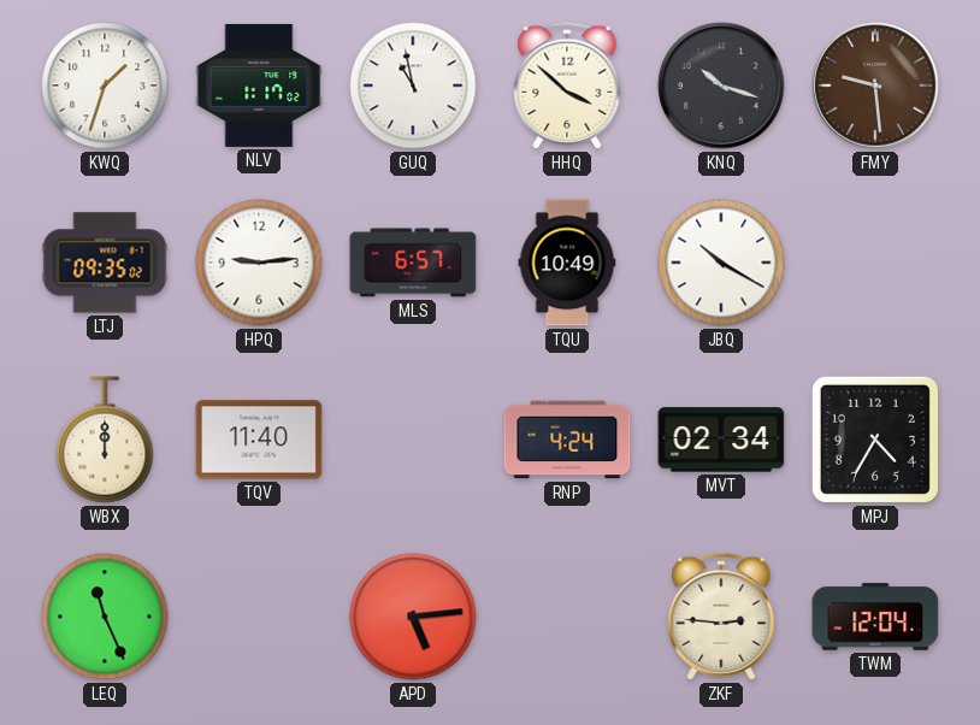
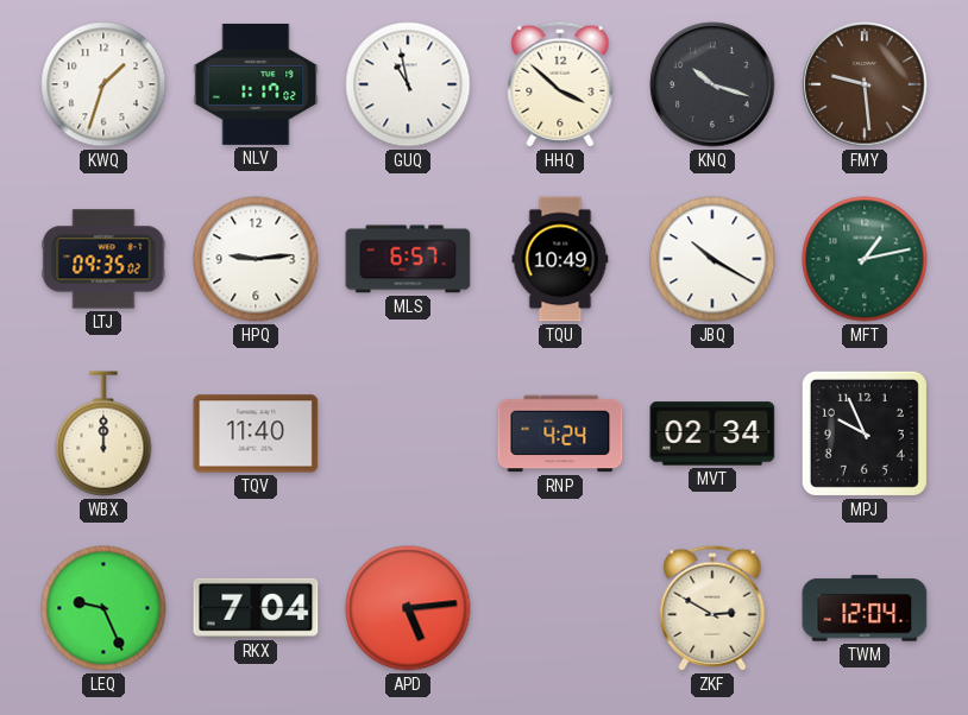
MFT: none -> 1:13 (865, 259)
MPJ: 4:35 -> 9:56 (865, 434)
LEQ: 11:26 -> 9:26 (103, 608)
RKX: none -> 7:04 (256, 608)
ZKF: 2:46 -> 2:50 (712, 608)
